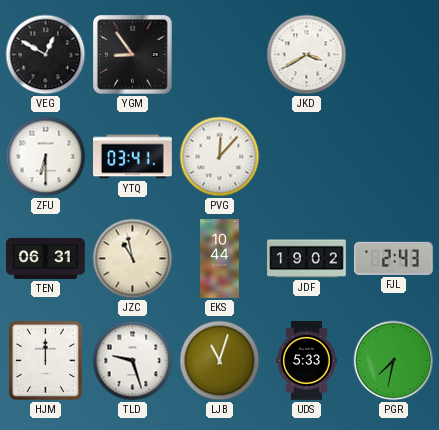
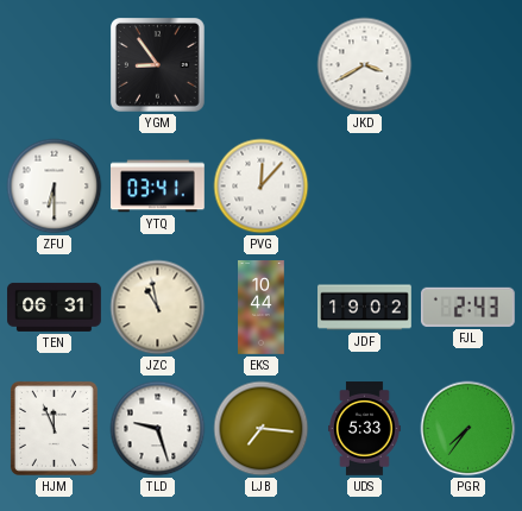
VEG: 12:50 -> none (46, 55)
HJM: 12:00 -> 11:56 (54, 428)
LJB: 11:03 -> 7:16 (262, 429)
PGR: 7:32 -> 7:36 (468, 429)
